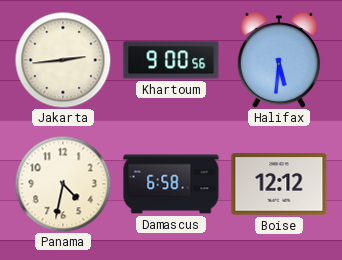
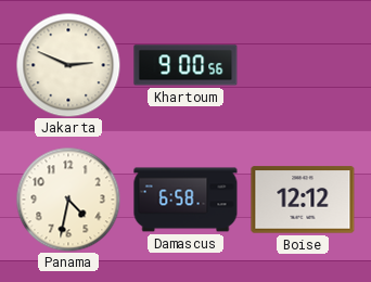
Jakarta: 2:44 -> 2:49 (68, 65)
Halifax: 5:31 -> none (279, 60)
